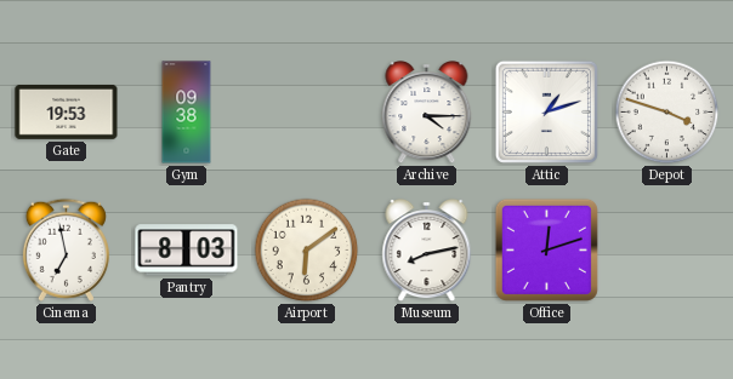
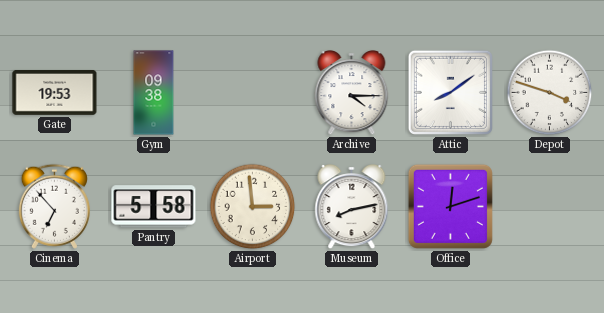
Attic: 1:12 -> 8:09 (450, 92)
Cinema: 6:58 -> 6:53 (54, 206)
Pantry: 8:03 -> 5:58 (154, 207)
Airport: 6:09 -> 2:59 (253, 207)
